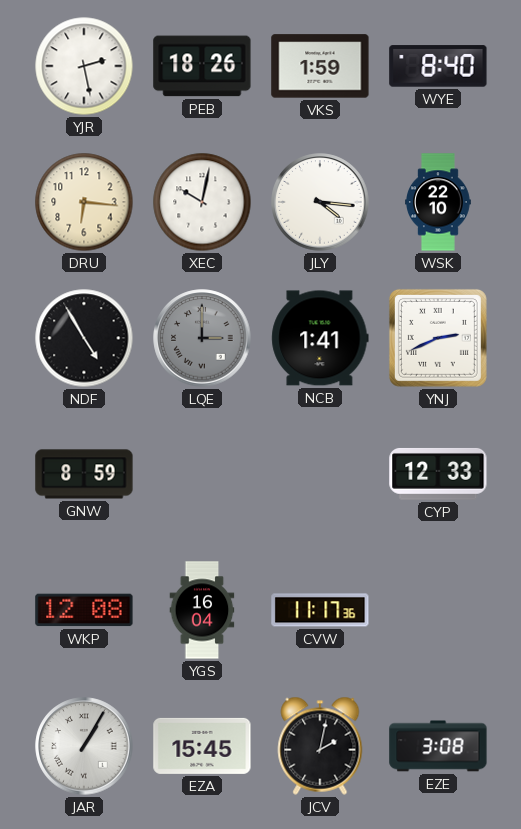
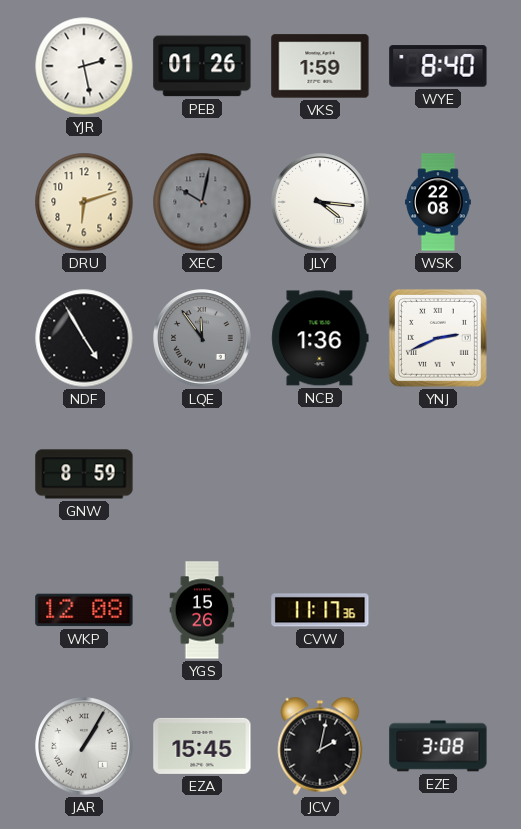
PEB: 18:26 -> 01:26 (202, 66)
DRU: 6:16 -> 6:12 (84, 202)
XEC dial: white -> grey (202, 202)
WSK: 22:10 -> 22:08 (439, 202)
LQE: 3:00 -> 11:54 (202, 338)
NCB: 1:41 -> 1:36 (320, 338)
CYP: 12:33 -> none (438, 474)
YGS: 16:04 -> 15:26 (202, 610)
